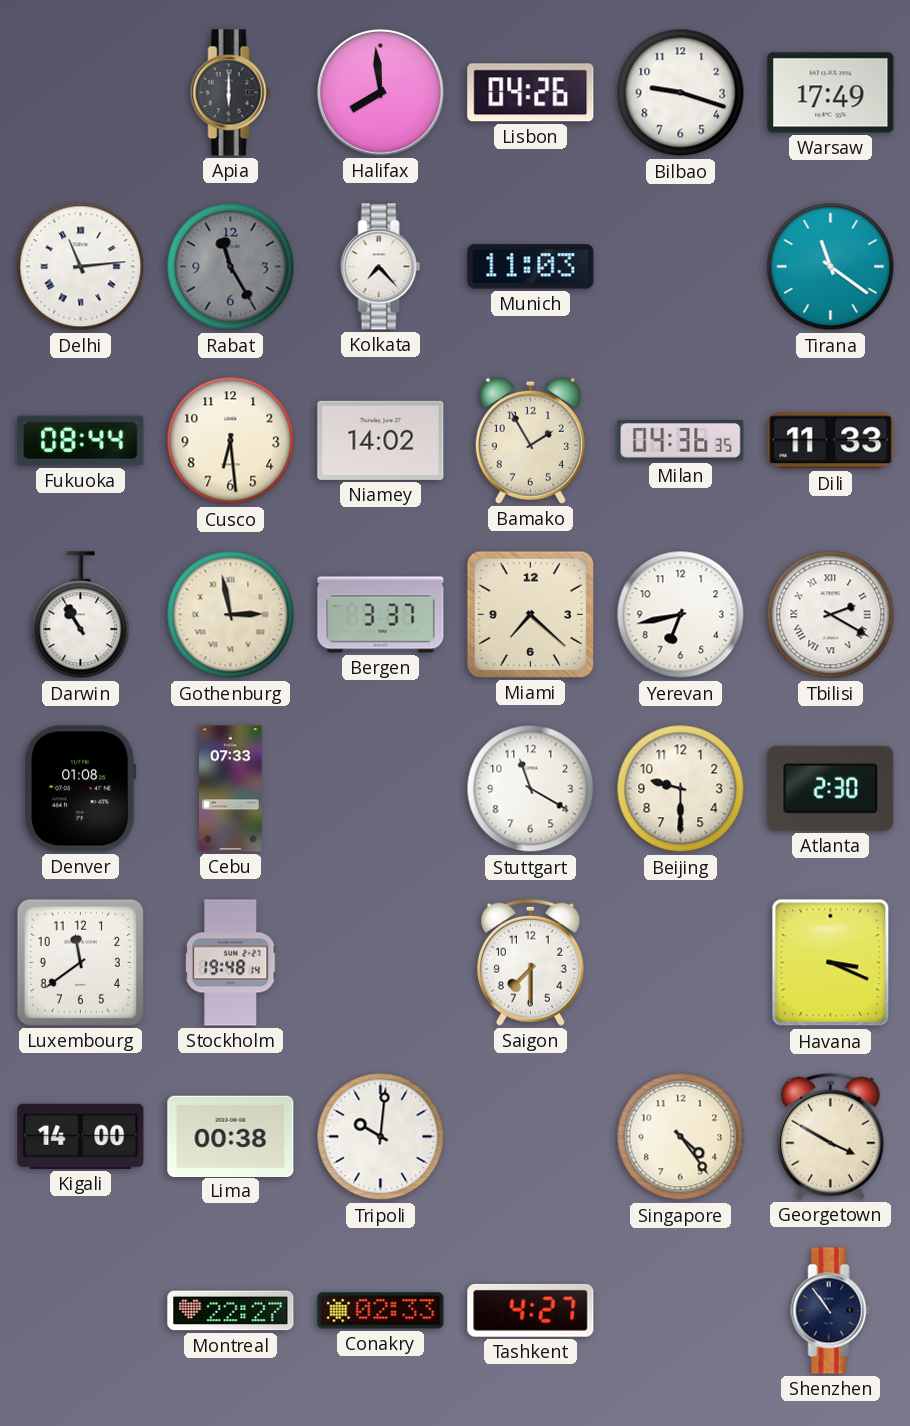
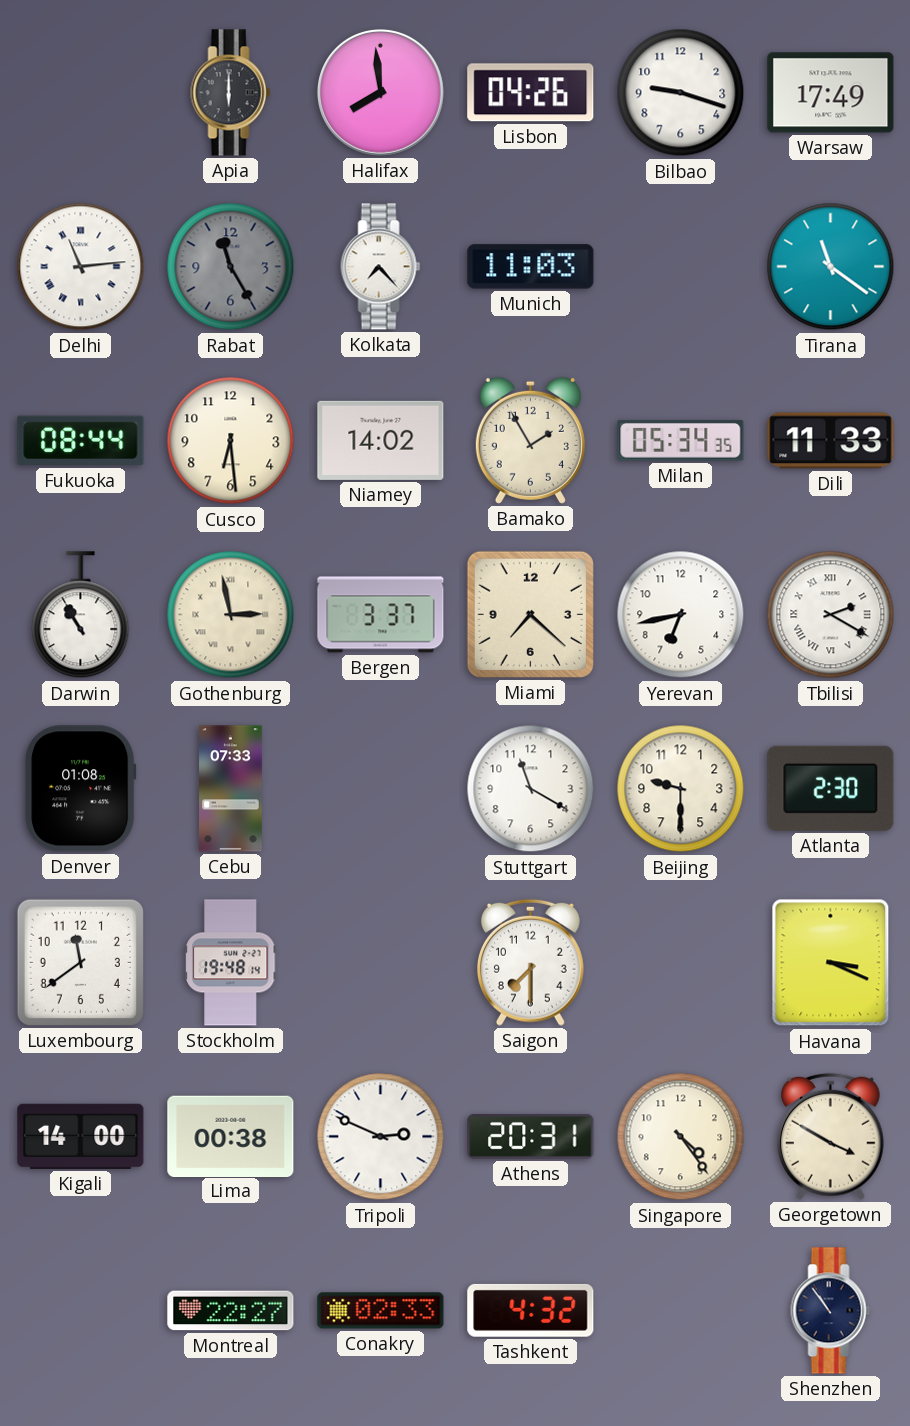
Milan: 04:36 -> 05:34 (681, 441)
Tripoli: 10:01 -> 2:49 (381, 1137)
Athens: none -> 20:31 (531, 1136)
Tashkent: 4:27 -> 4:32 (531, 1310)
